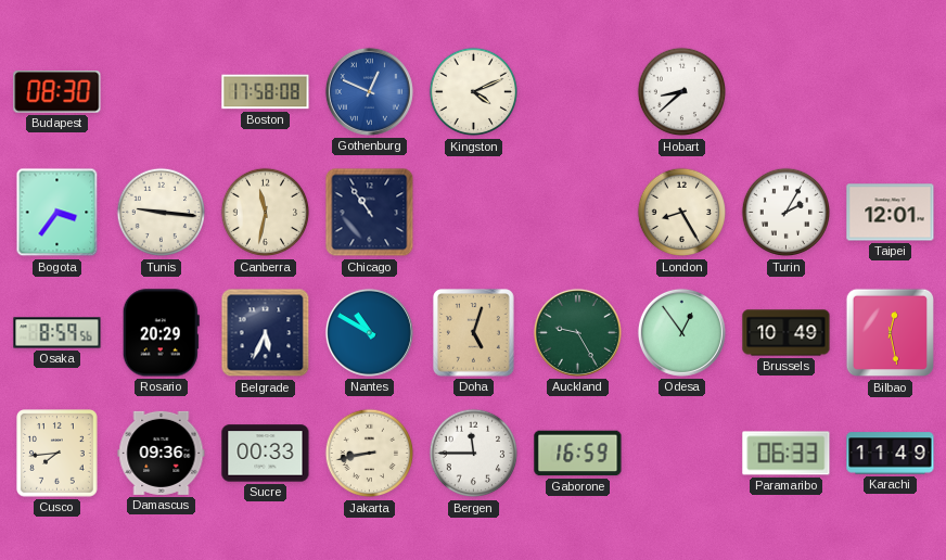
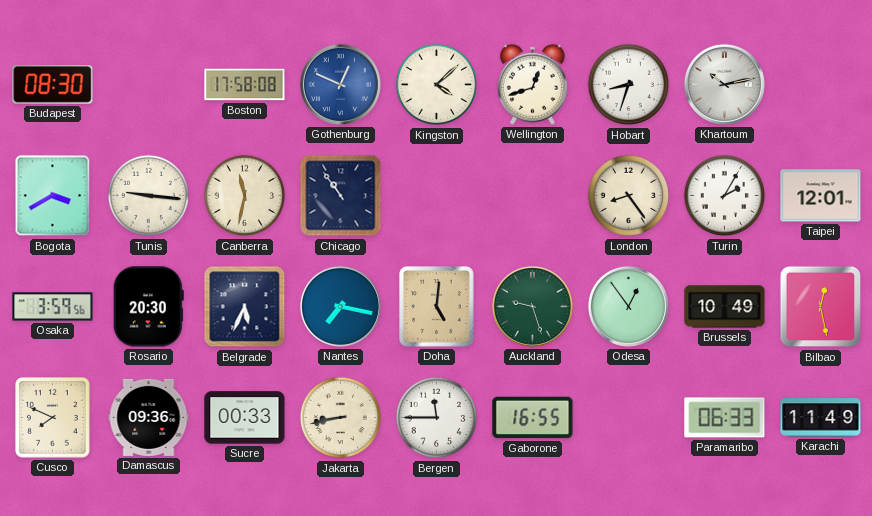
Kingston: 4:11 -> 4:08 (437, 85)
Wellington: none -> 12:42 (532, 84)
Hobart: 8:38 -> 8:33 (629, 85)
Khartoum: none -> 10:13 (724, 84)
Bogota: 3:36 -> 3:40 (53, 196)
London: 8:25 -> 8:24 (629, 196)
Osaka: 8:59 -> 3:59 (53, 307)
Rosario: 20:29 -> 20:30 (148, 307)
Nantes: 10:50 -> 7:17 (340, 306)
Doha: 5:03 -> 5:01 (437, 307)
Auckland: 9:25 -> 9:27 (532, 306)
Cusco: 7:44 -> 7:49 (53, 418)
Gaborone: 16:59 -> 16:55 (533, 418)
